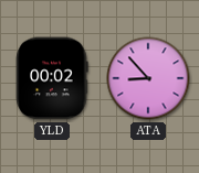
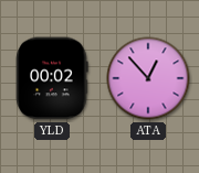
ATA: 8:53 -> 12:53 (148, 78)
